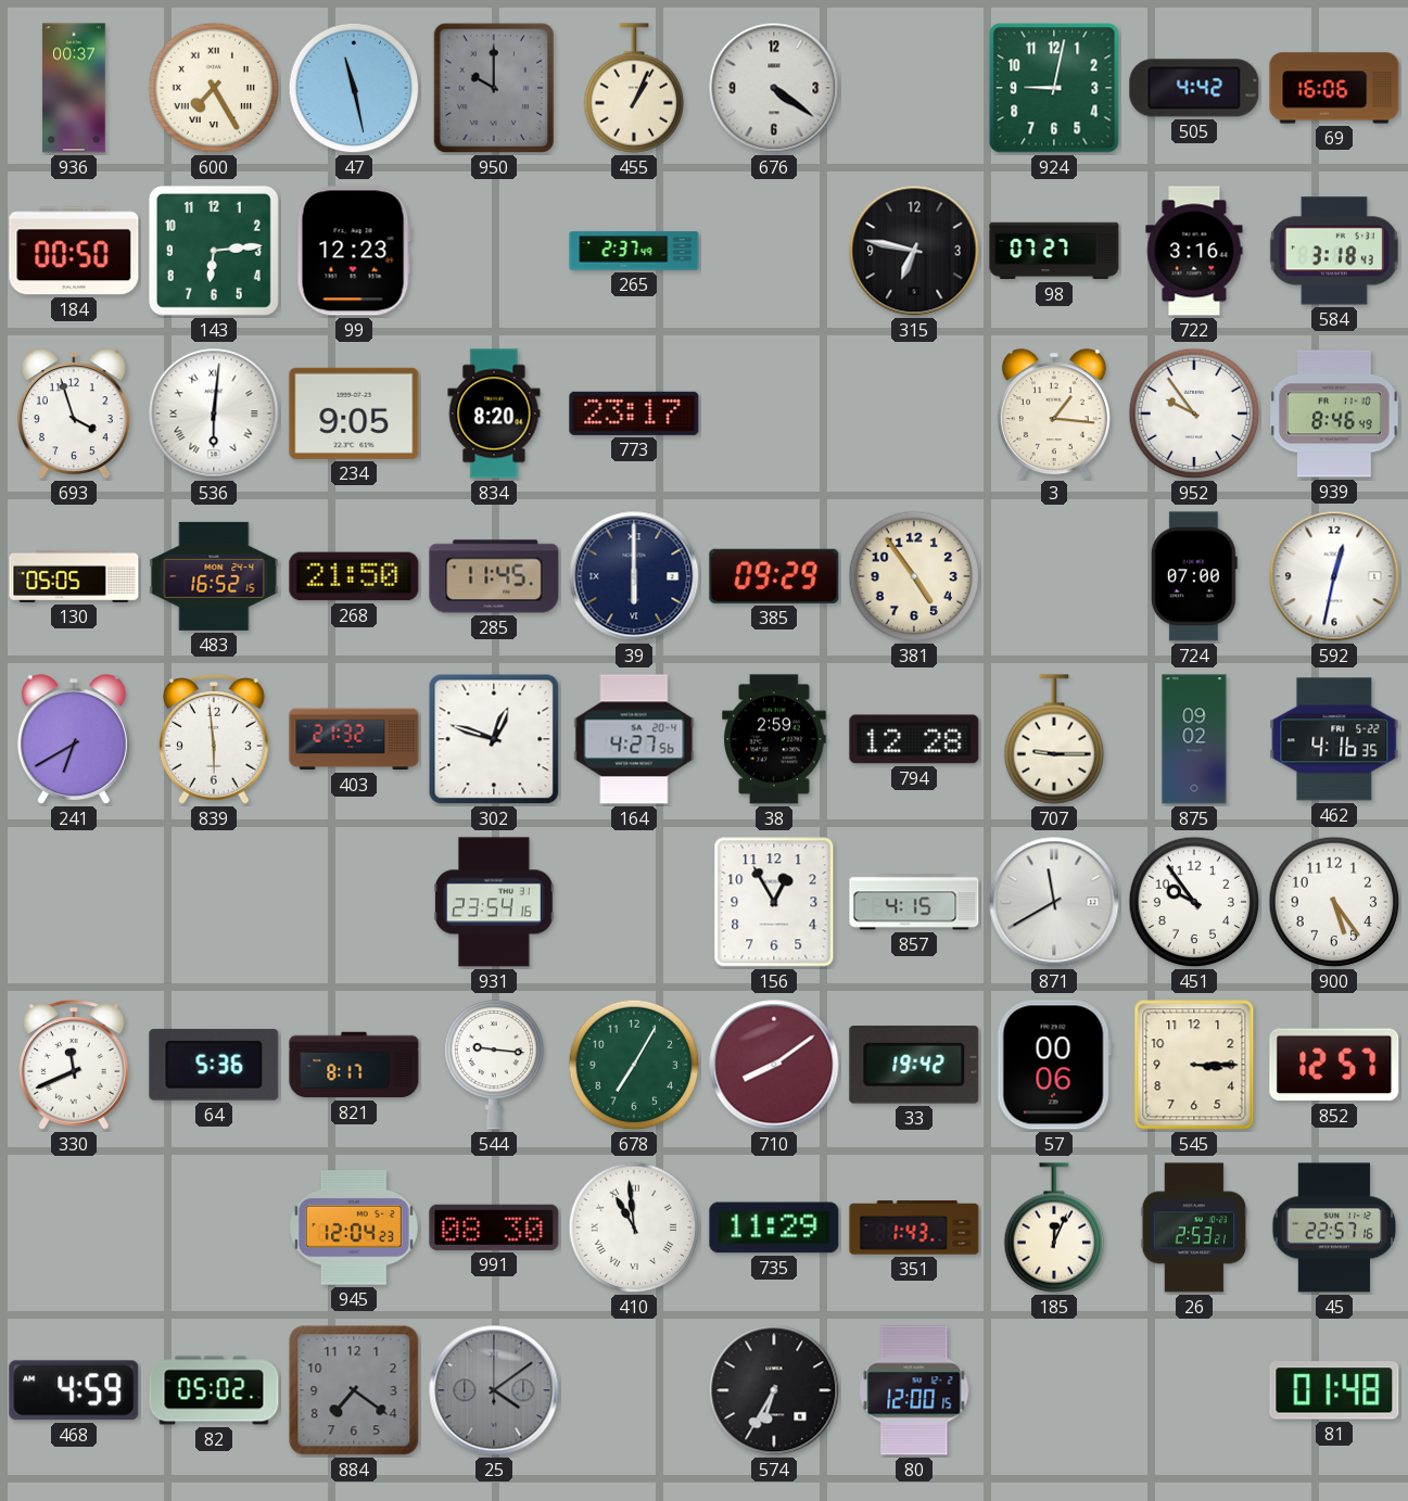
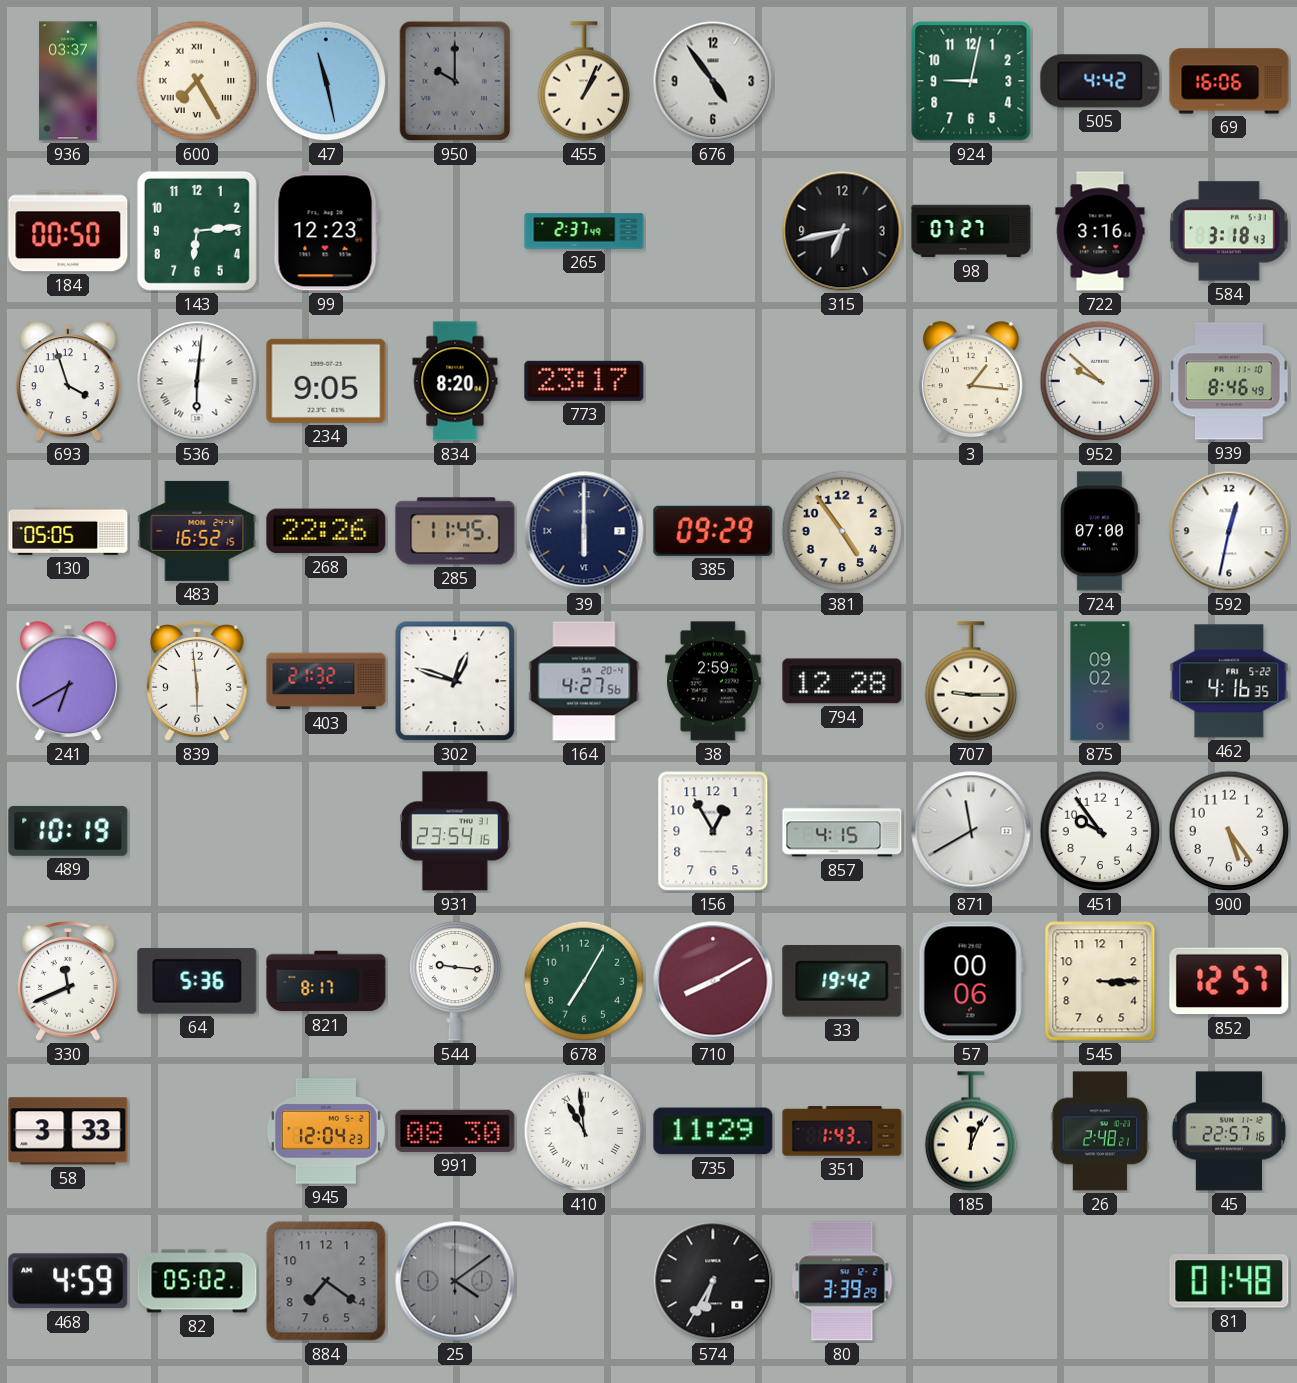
936: 00:37 -> 03:37 (68, 81)
676: 4:21 -> 4:54 (713, 81)
315: 6:47 -> 6:43 (842, 231)
952: 9:54 -> 9:52 (1100, 381)
268: 21:50 -> 22:26 (326, 531)
489: none -> 10:19 (68, 831)
710: 8:09 -> 8:10 (713, 981)
58: none -> 3:33 (68, 1131)
26: 2:53 -> 2:48 (1100, 1131)
80: 12:00 -> 3:39 (842, 1281)
